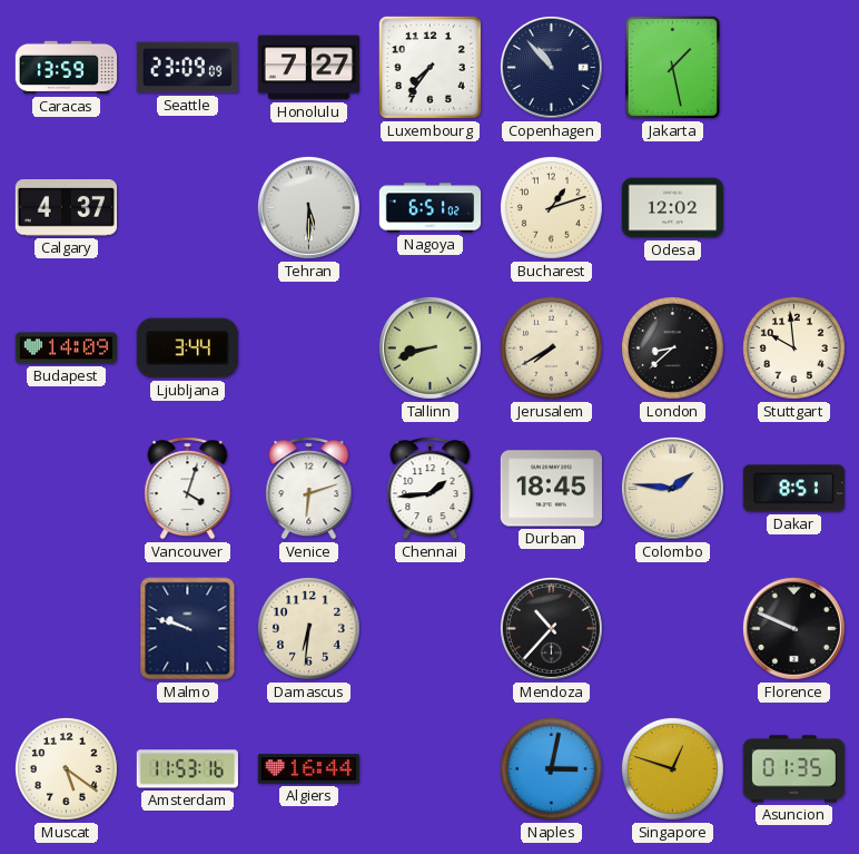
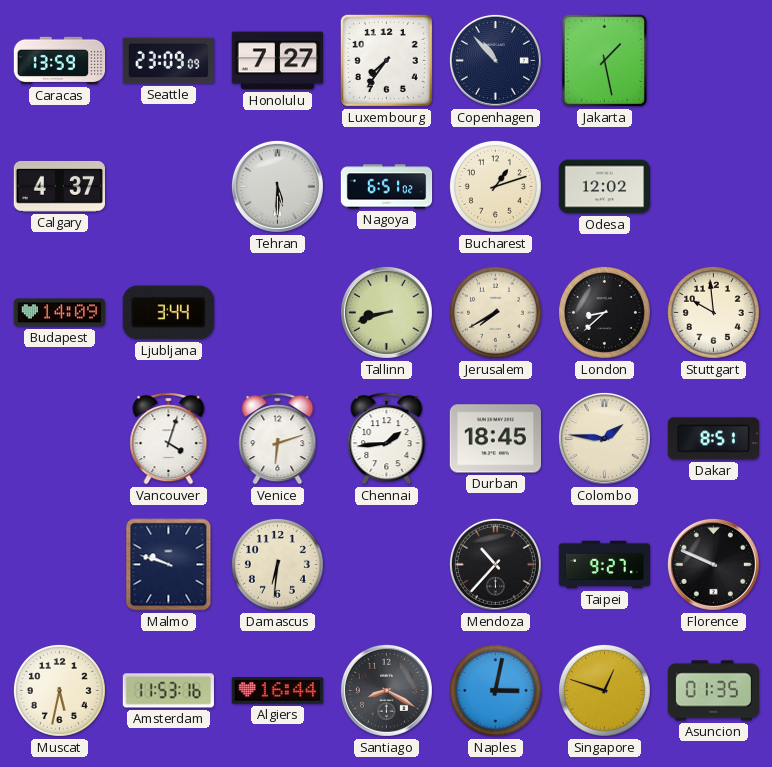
Taipei: none -> 9:27 (605, 565)
Muscat: 5:21 -> 5:32 (59, 690)
Santiago: none -> 8:20 (386, 690)
